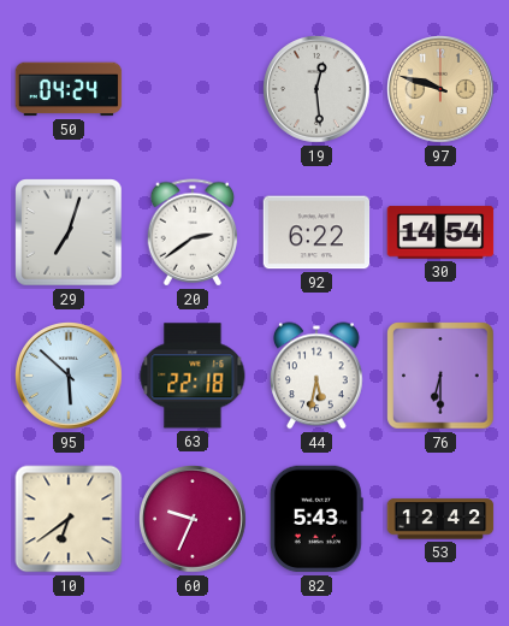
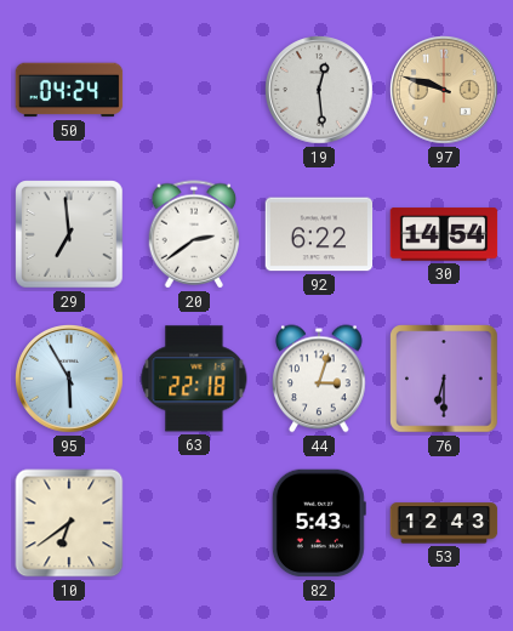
29: 7:03 -> 6:59 (69, 234)
95: 5:52 -> 5:55 (70, 380)
44: 5:32 -> 3:03 (320, 379)
60: 9:34 -> none (194, 520)
53: 12:42 -> 12:43 (444, 523)
